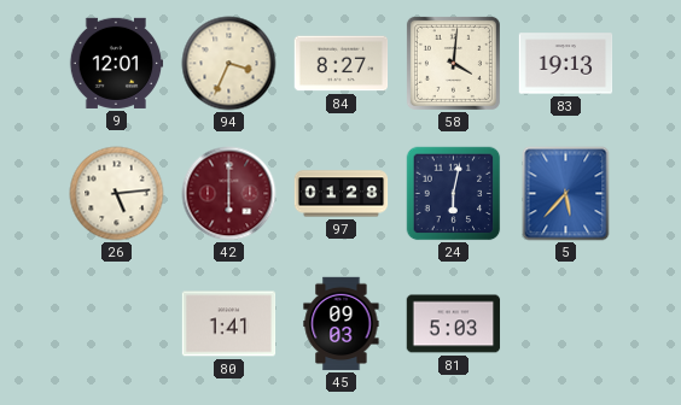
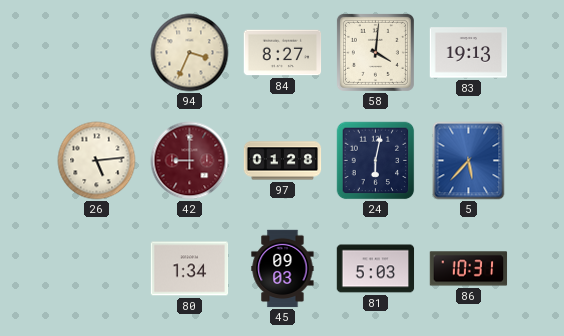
9: 12:01 -> none (116, 63)
42: 6:00 -> 9:00 (190, 161)
80: 1:41 -> 1:34 (190, 269)
86: none -> 10:31 (469, 269)
